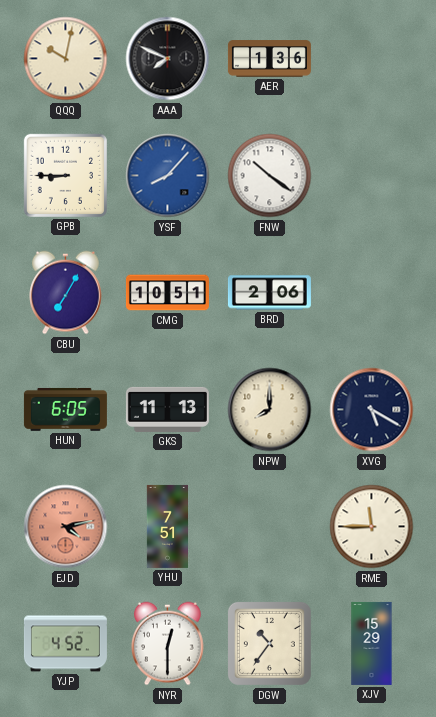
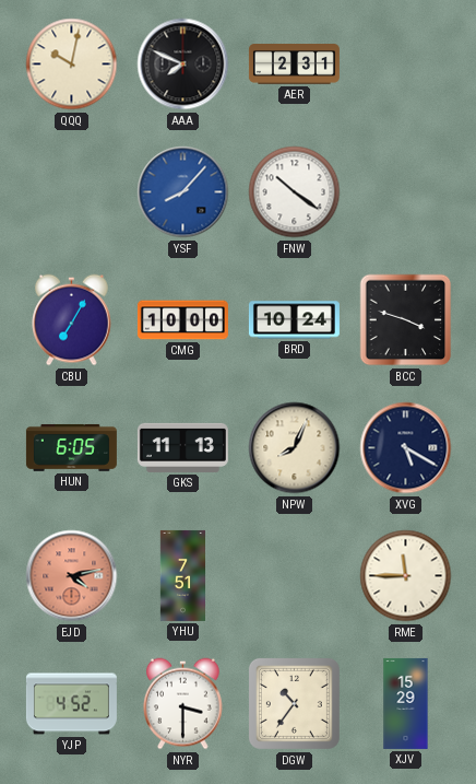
AER: 1:36 -> 2:31 (294, 65)
GPB: 8:45 -> none (65, 175)
CMG: 10:51 -> 10:00 (182, 320)
BRD: 2:06 -> 10:24 (294, 320)
BCC: none -> 3:48 (406, 320)
NPW: 8:00 -> 8:04 (295, 448)
NYR: 12:30 -> 3:30 (183, 704)
